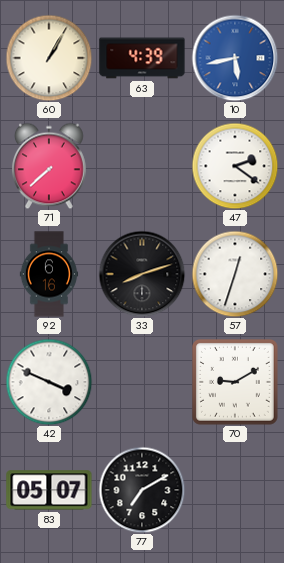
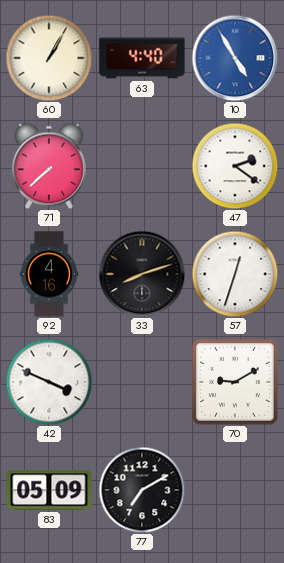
63: 4:39 -> 4:40 (142, 58)
10: 5:43 -> 4:55 (235, 58)
92: 6:16 -> 4:16 (49, 274)
83: 05:07 -> 05:09 (49, 490)
